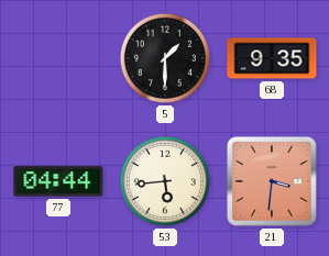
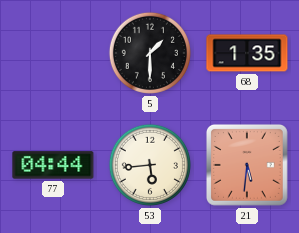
68: 9:35 -> 1:35 (247, 53)
21: 3:31 -> 5:31 (247, 165)
